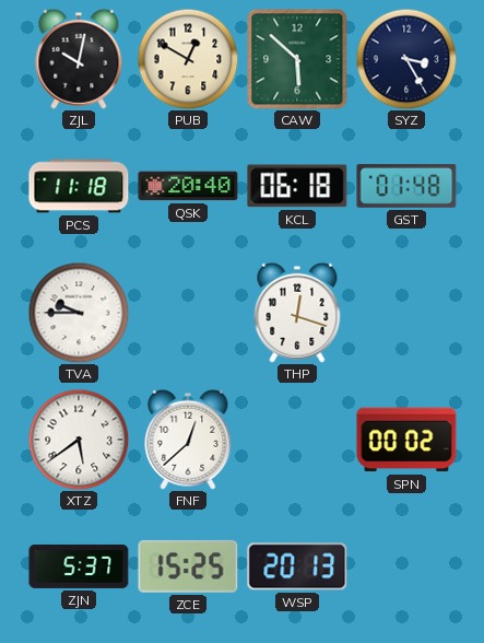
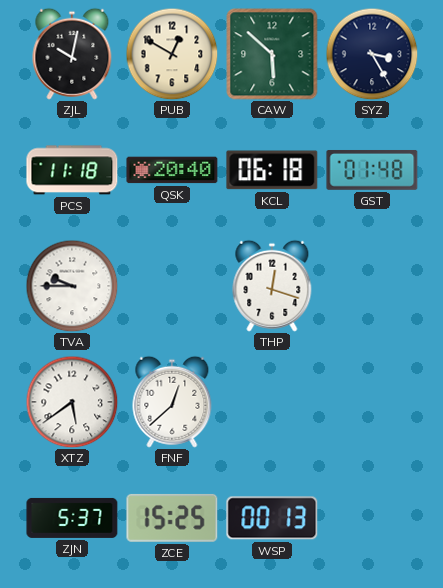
SPN: 00:02 -> none (406, 440)
WSP: 20:13 -> 00:13 (272, 518)
